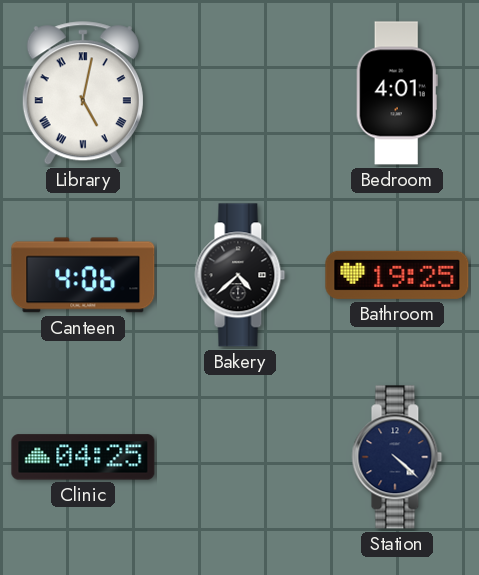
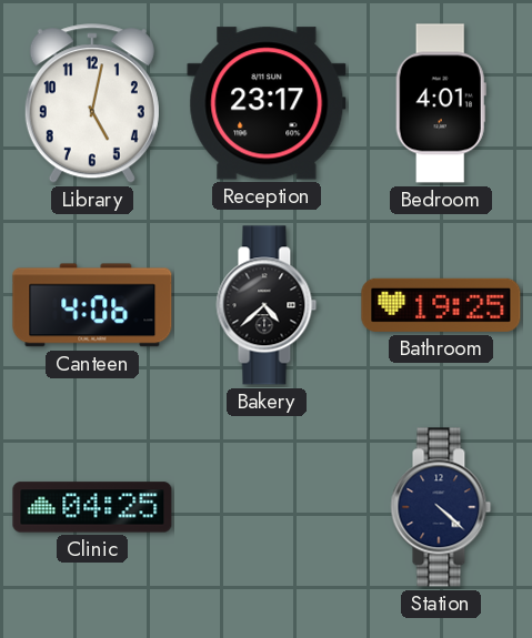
Library numerals: Roman -> Arabic (92, 104)
Reception: none -> 23:17 (267, 103)
